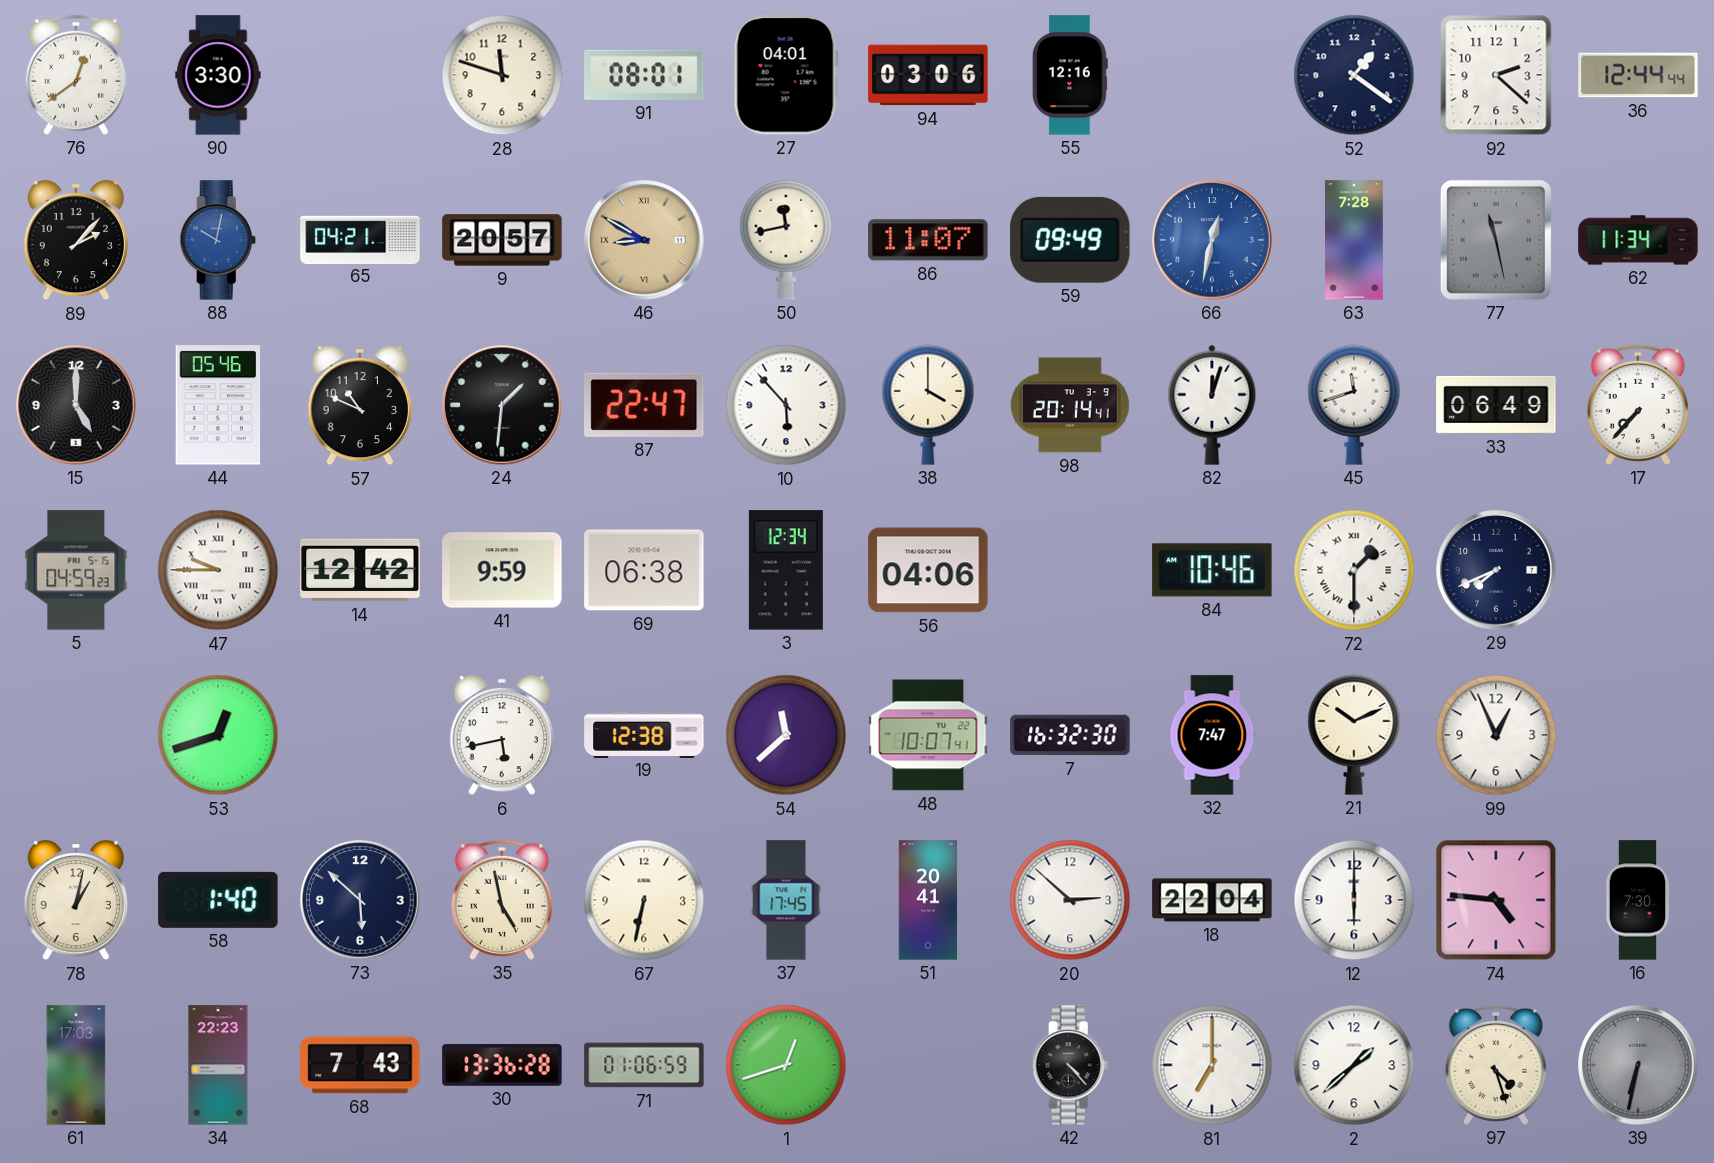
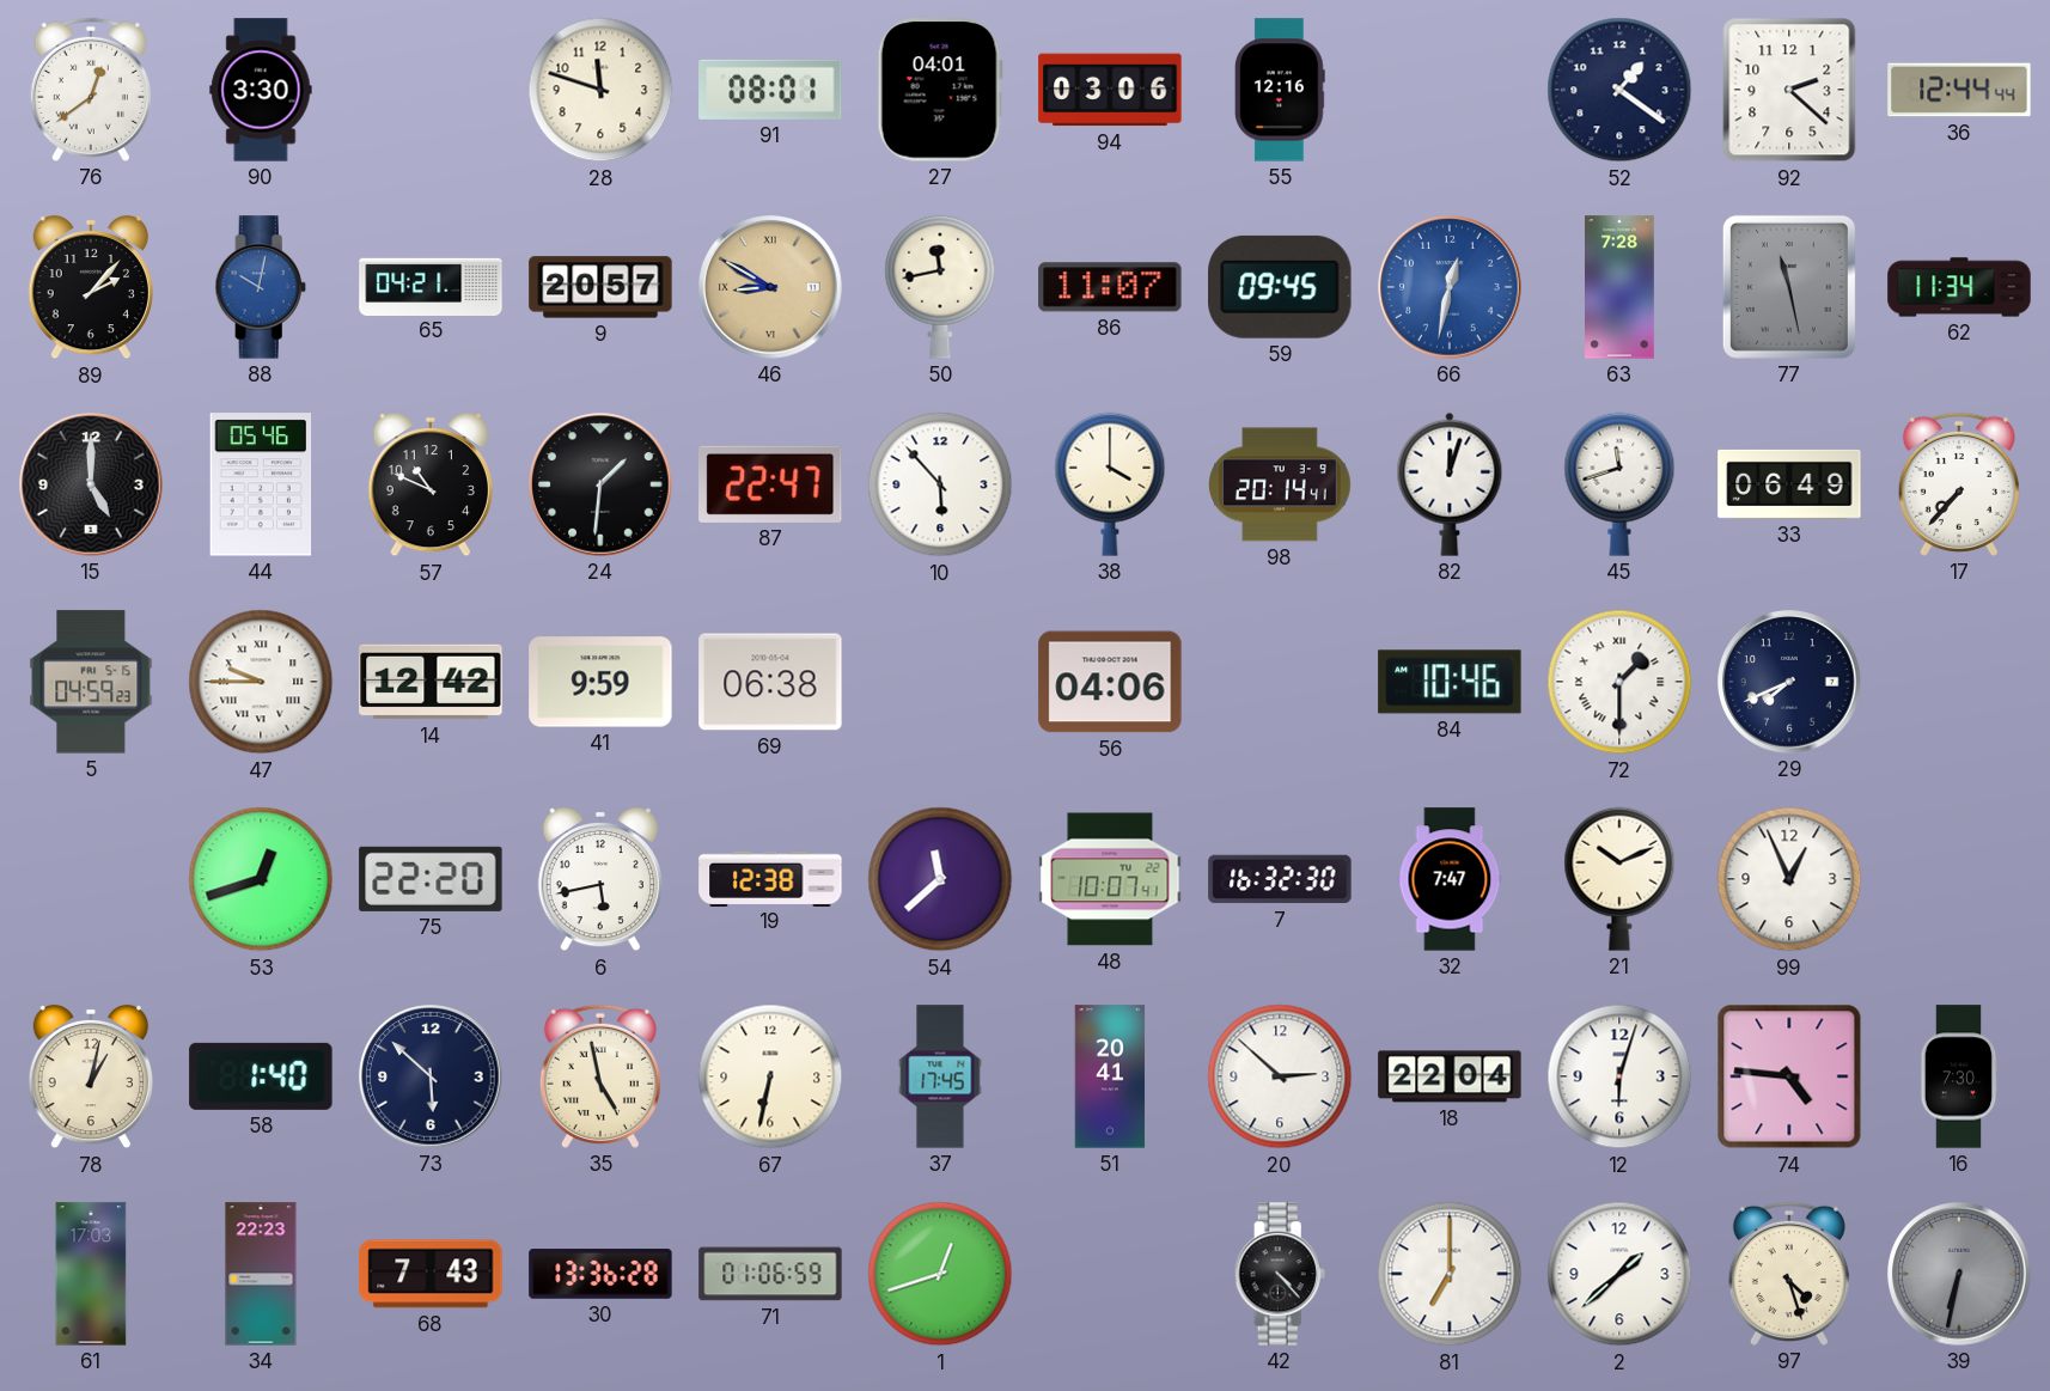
59: 09:49 -> 09:45 (1280, 287)
3: 12:34 -> none (786, 570)
75: none -> 22:20 (431, 879)
12: 6:00 -> 6:03 (1619, 1076)
